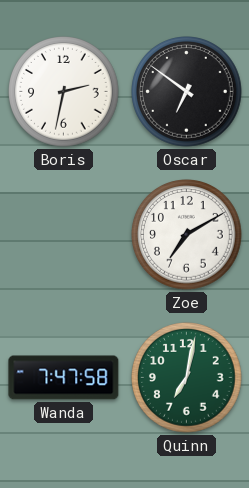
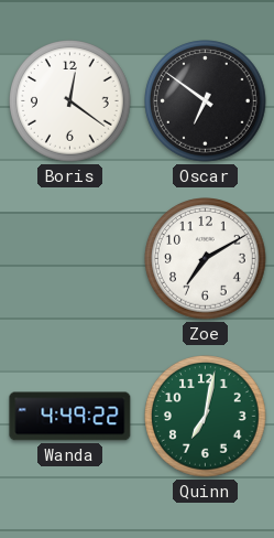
Boris: 2:32 -> 12:21 (70, 101)
Wanda: 7:47 -> 4:49 (70, 417)
